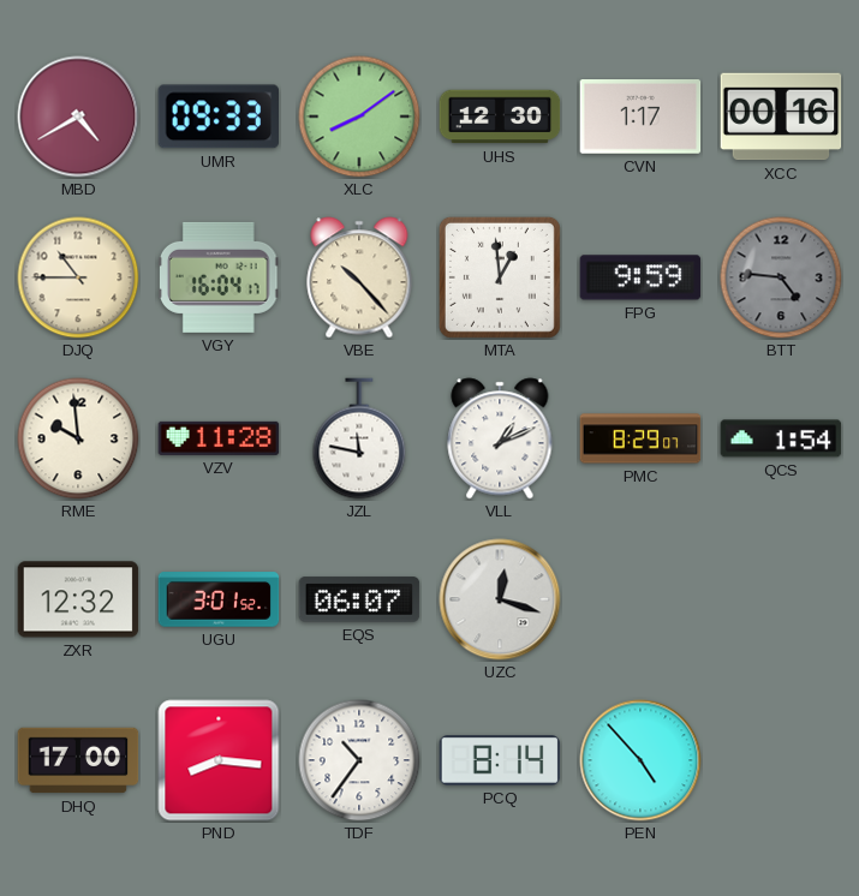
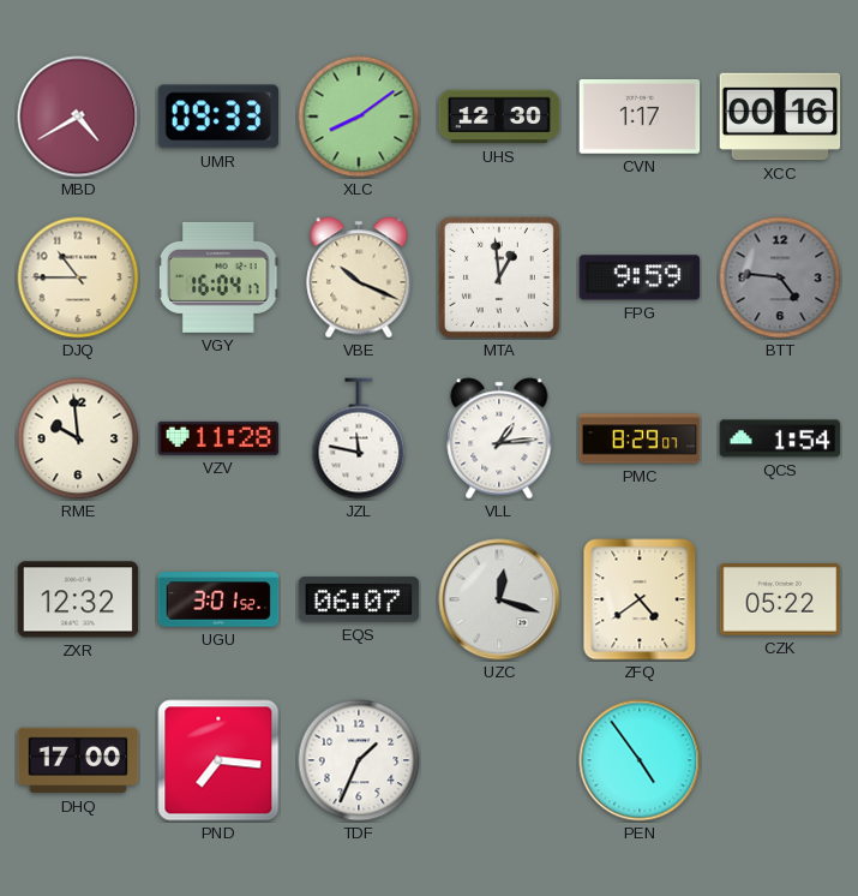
VBE: 10:23 -> 10:19 (359, 277)
VLL: 1:11 -> 1:14 (499, 438)
ZFQ: none -> 4:39 (640, 599)
CZK: none -> 05:22 (780, 601)
PND: 8:16 -> 7:16 (218, 760)
TDF: 10:36 -> 1:34 (359, 760)
PCQ: 8:14 -> none (500, 760)
PEN: 4:53 -> 4:54 (640, 760)
